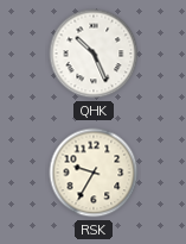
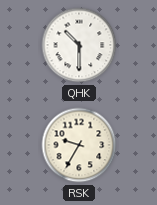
QHK: 10:26 -> 10:30 (79, 45)
